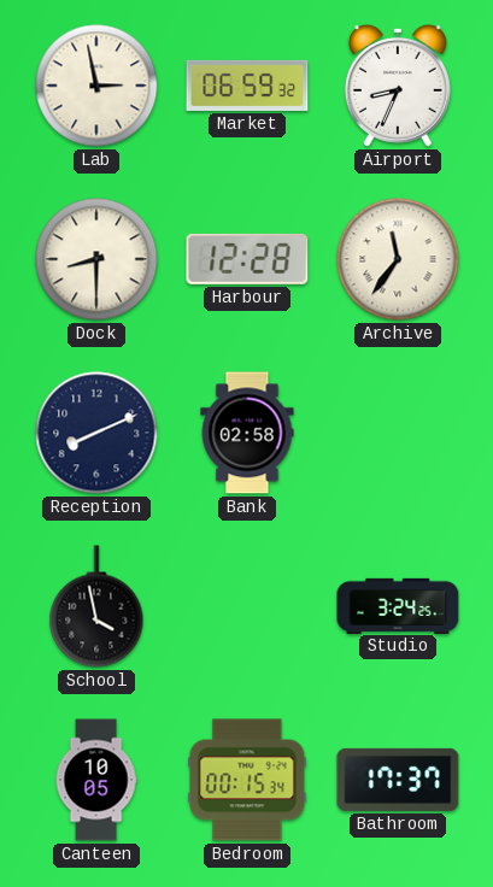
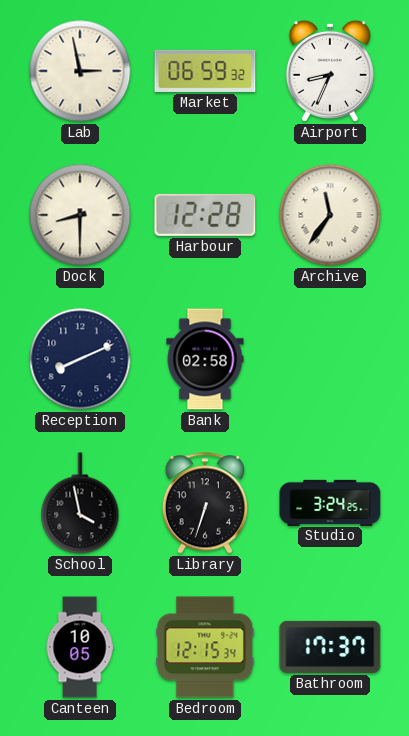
Library: none -> 6:33 (204, 503)
Bedroom: 00:15 -> 12:15 (205, 647)
